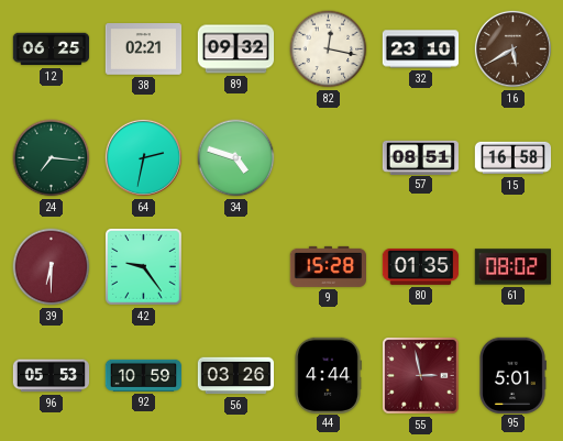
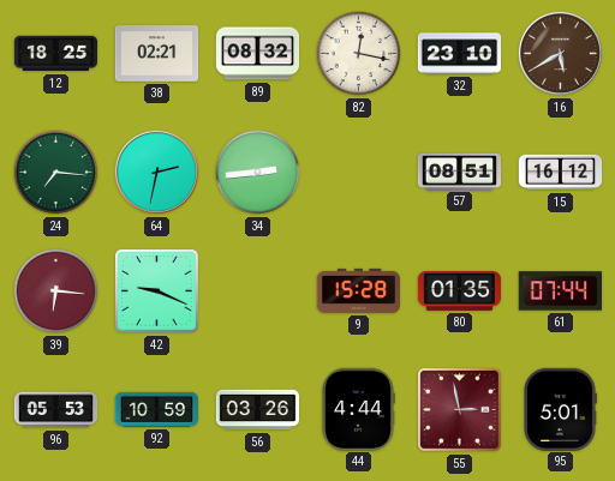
12: 06:25 -> 18:25 (56, 54)
89: 09:32 -> 08:32 (258, 54)
34: 4:48 -> 2:44 (258, 173)
15: 16:58 -> 16:12 (561, 173)
39: 6:30 -> 6:16 (56, 291)
42: 9:24 -> 9:19 (157, 291)
61: 08:02 -> 07:44 (560, 291)
